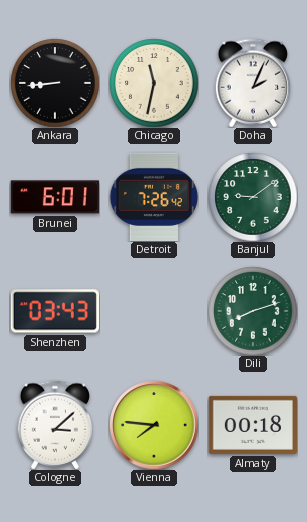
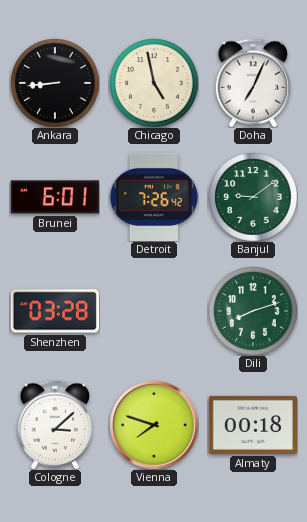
Chicago: 11:32 -> 4:58 (154, 83)
Doha: 2:04 -> 7:04 (252, 83)
Shenzhen: 03:43 -> 03:28 (55, 311)
Vienna: 7:46 -> 7:48 (154, 425)
